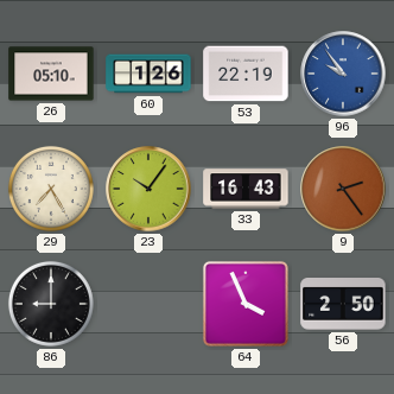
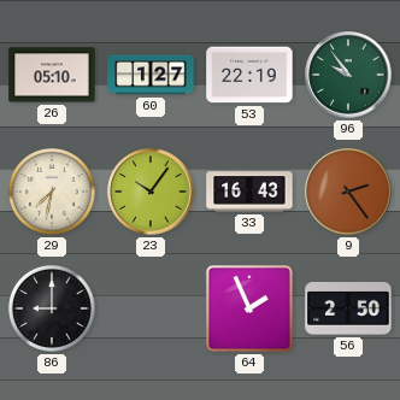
60: 1:26 -> 1:27 (151, 75)
96 dial: blue -> green (348, 75)
29: 7:25 -> 7:32 (52, 192)
64: 3:56 -> 1:56 (249, 308)
